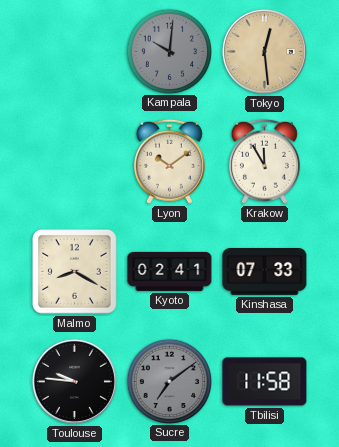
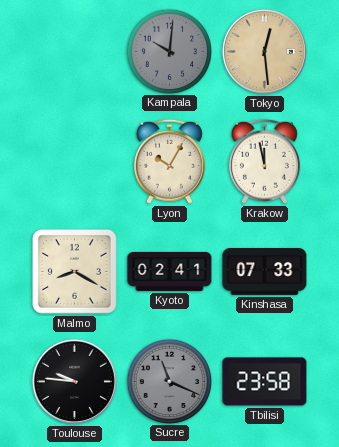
Lyon: 10:09 -> 10:05 (169, 161)
Krakow: 11:55 -> 11:58 (264, 161)
Sucre: 7:09 -> 11:19 (169, 381)
Tbilisi: 11:58 -> 23:58 (265, 382)
